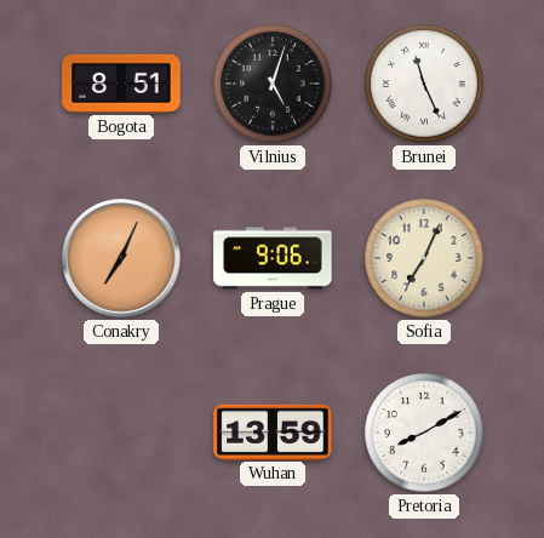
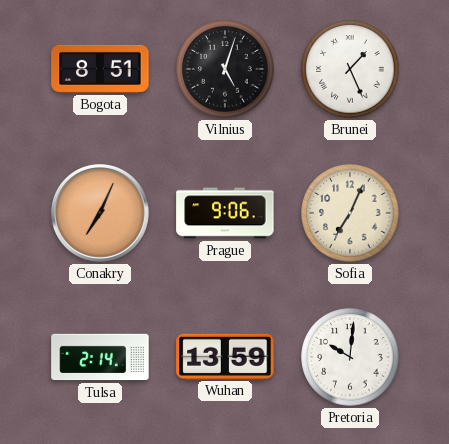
Brunei: 11:26 -> 1:26 (350, 69)
Tulsa: none -> 2:14 (100, 357)
Pretoria: 8:10 -> 10:01 (350, 357)
